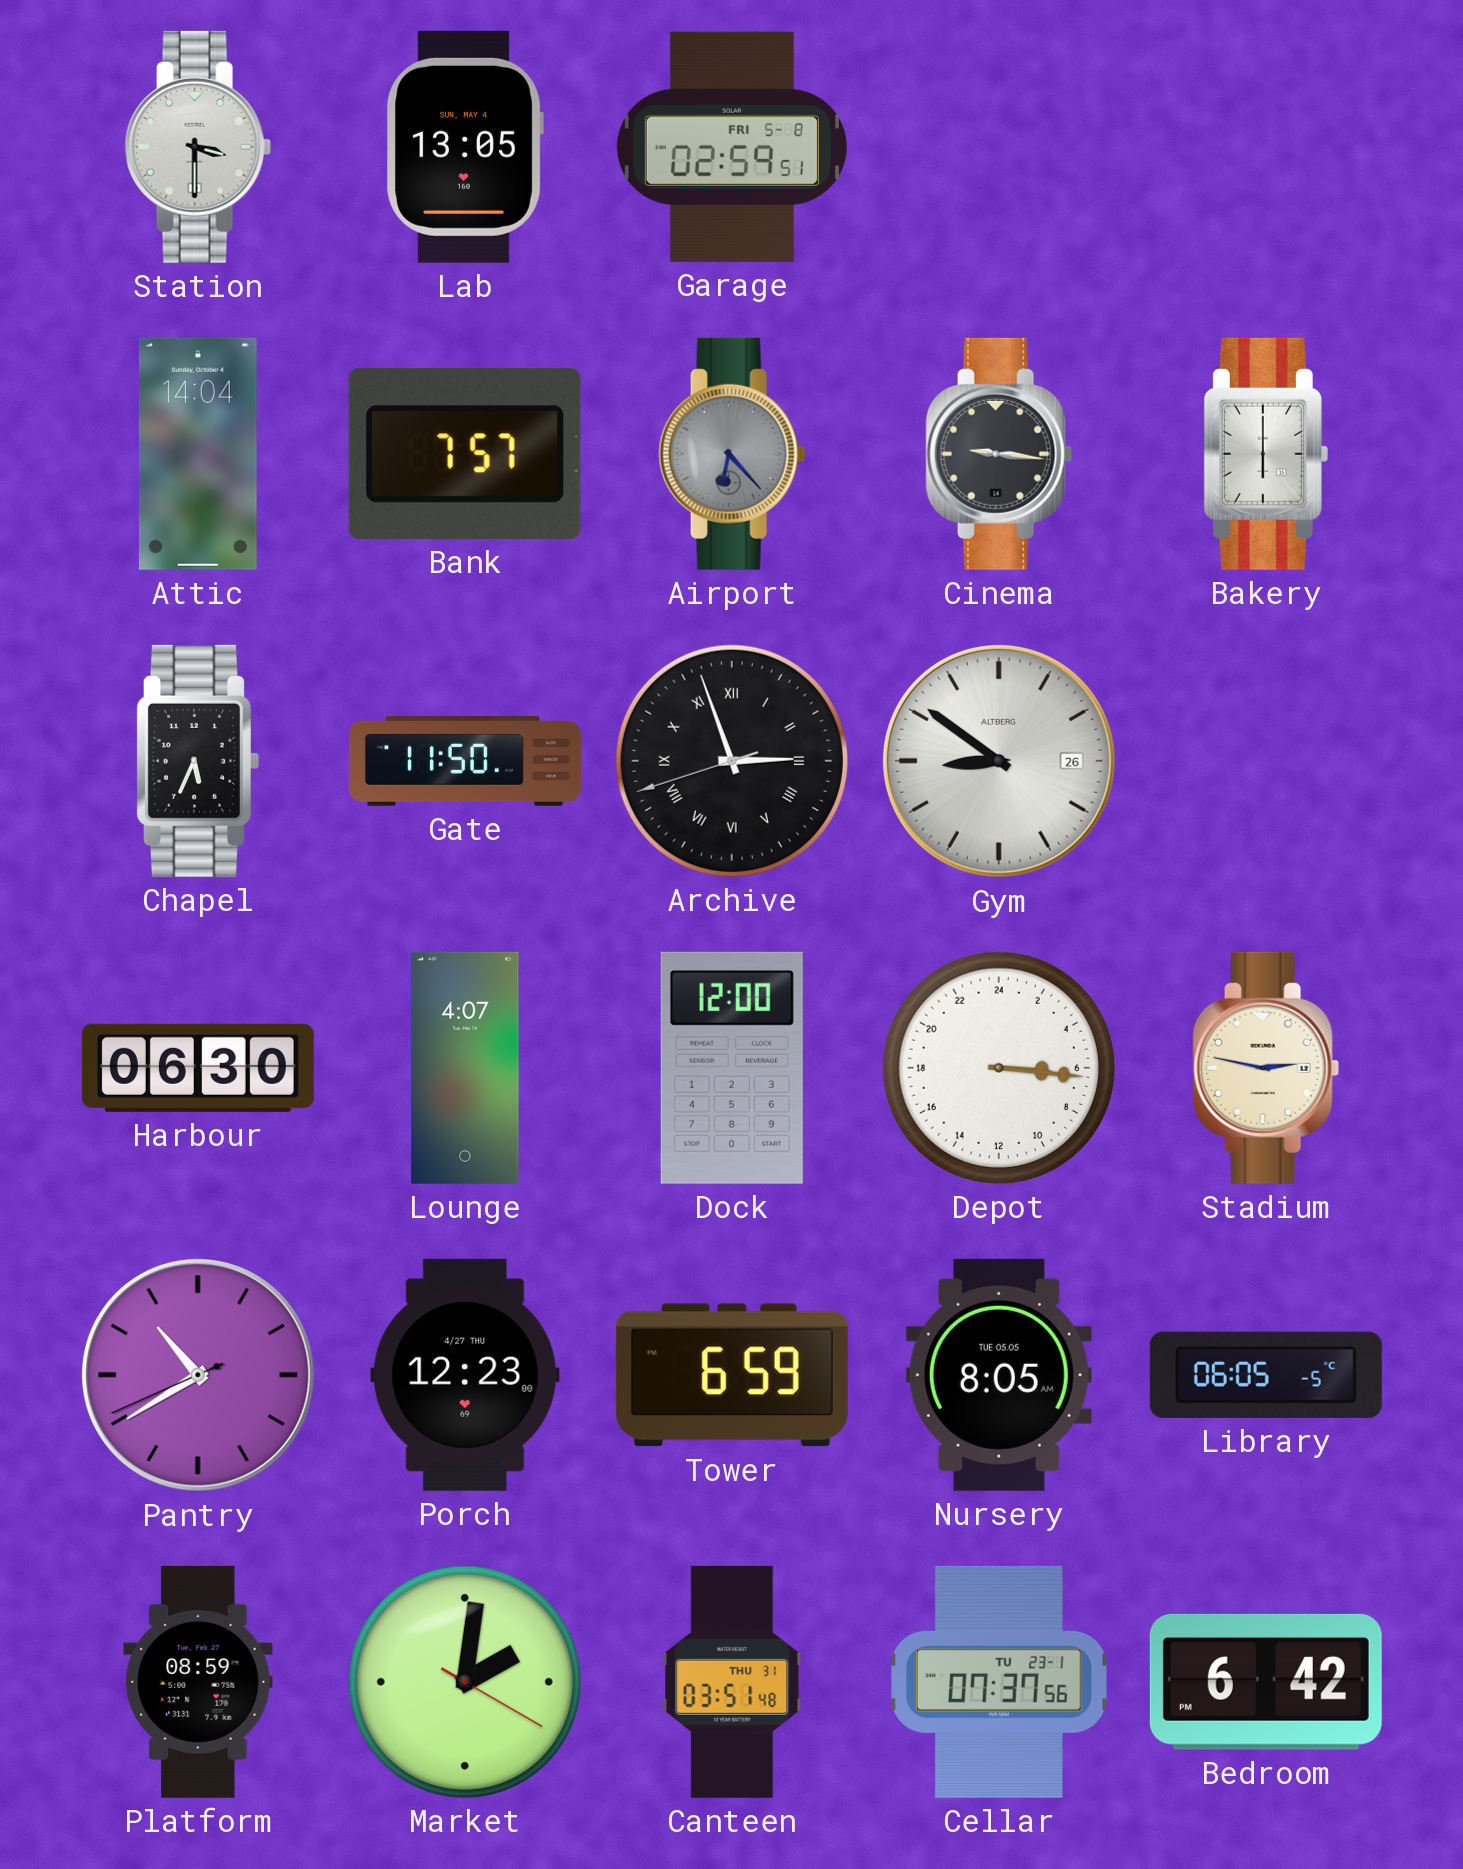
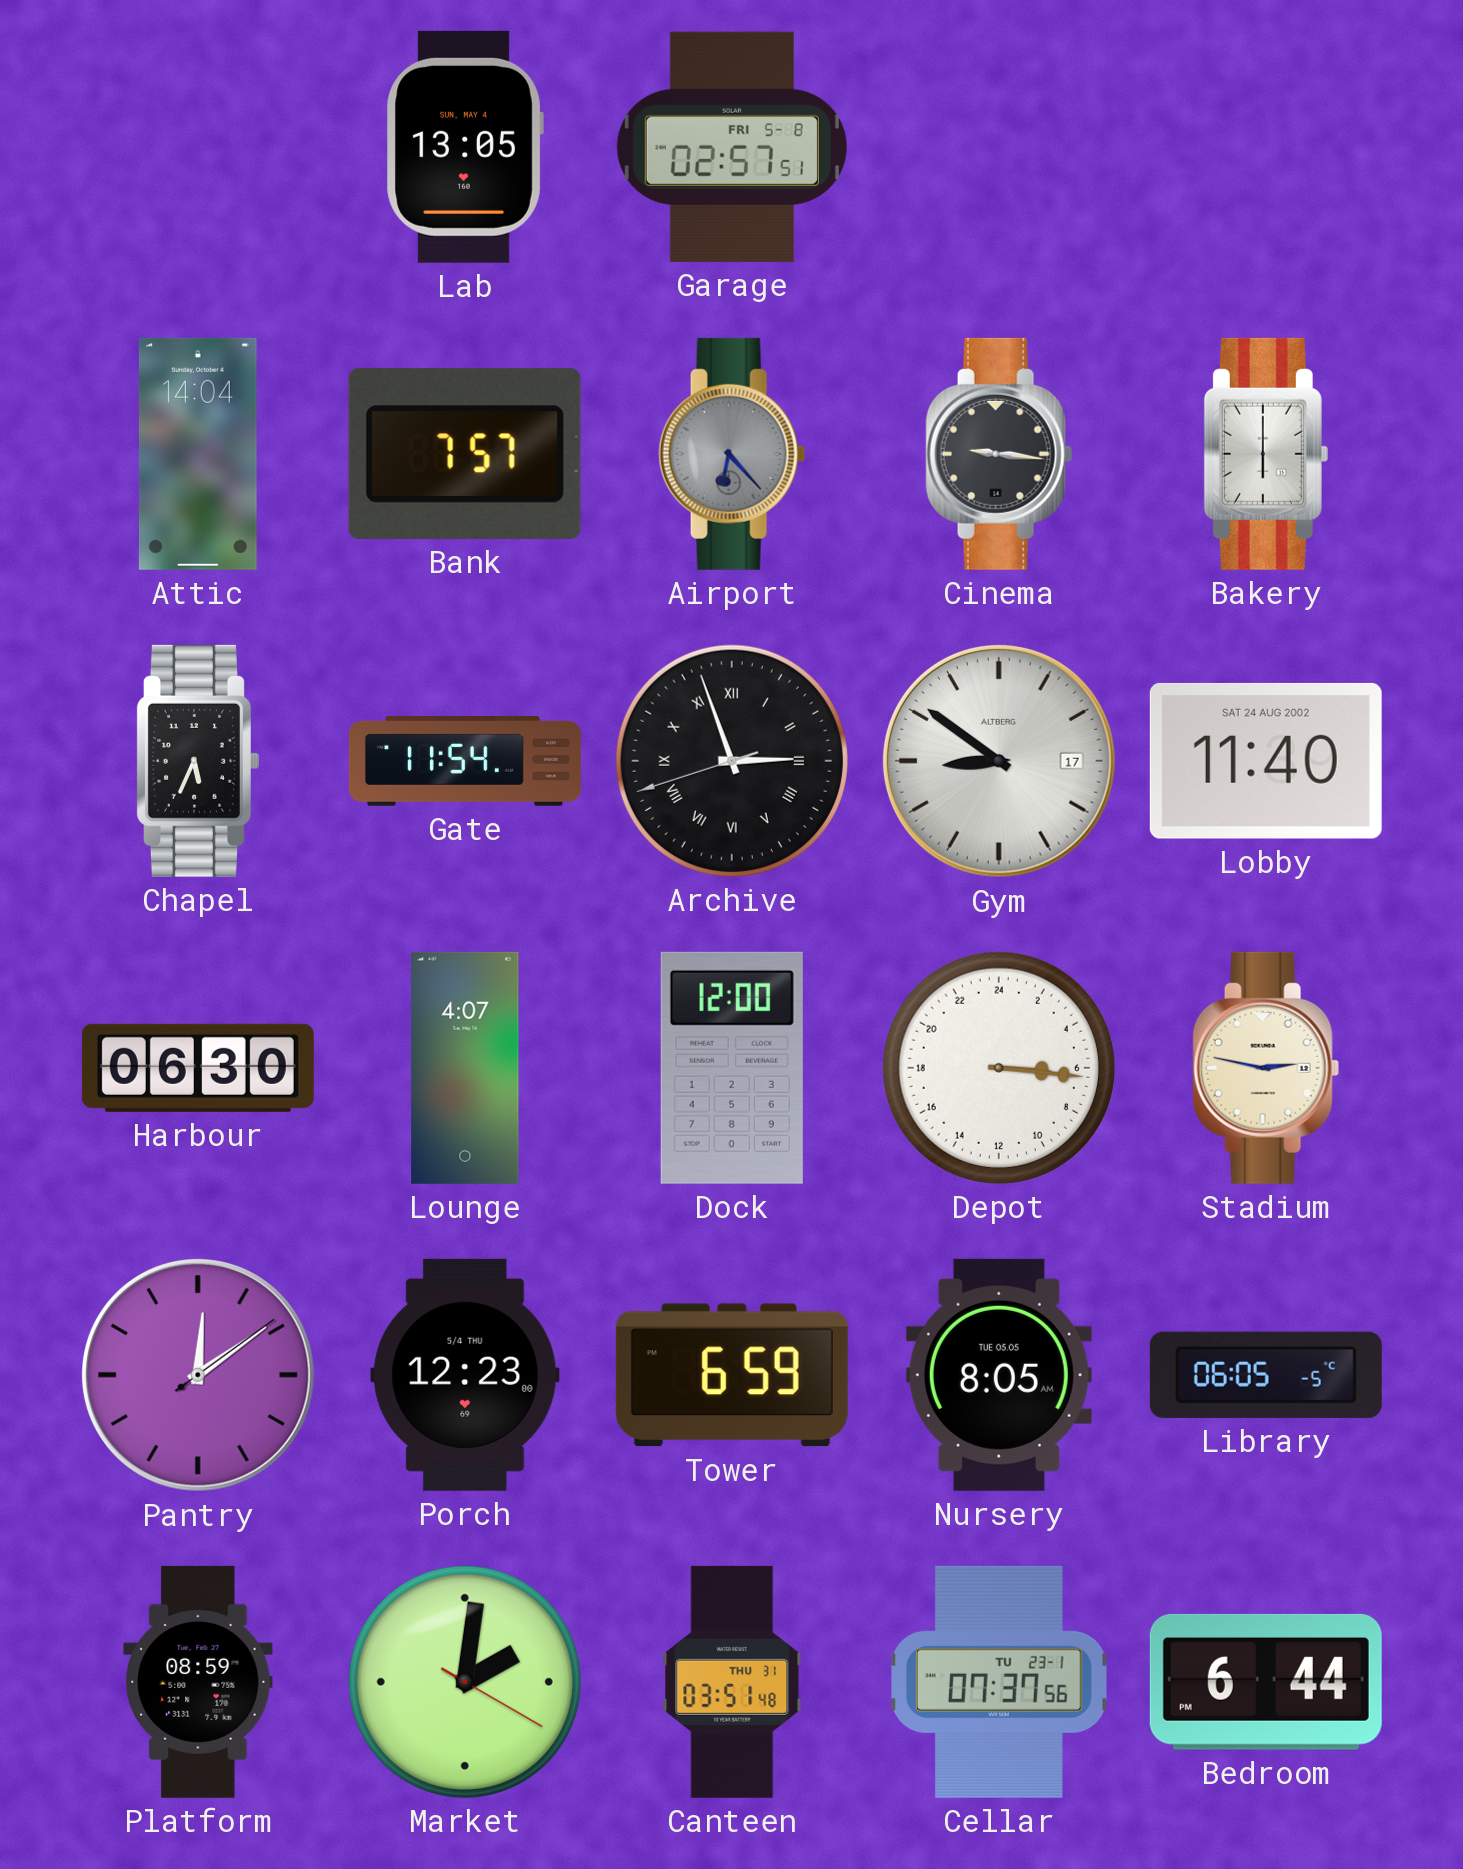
Station: 3:30 -> none (198, 147)
Garage: 02:59 -> 02:57 (732, 147)
Gate: 11:50 -> 11:54 (465, 762)
Gym date: 26 -> 17 (999, 761)
Lobby: none -> 11:40 (1266, 761)
Pantry: 10:39 -> 12:09 (198, 1375)
Porch date: 4/27 THU -> 5/4 THU (465, 1375)
Bedroom: 6:42 -> 6:44 (1266, 1682)
